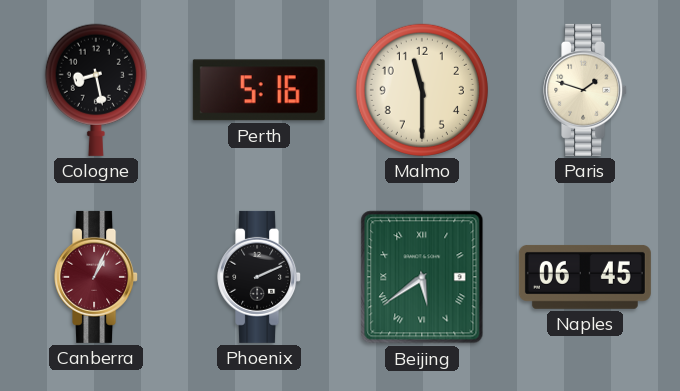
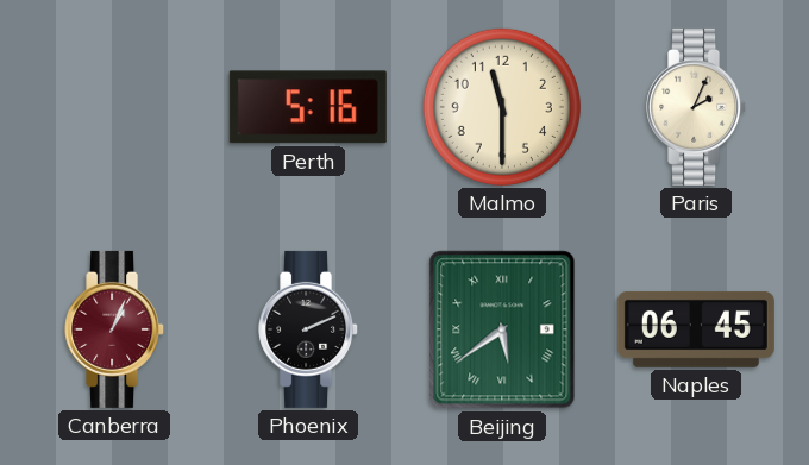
Cologne: 8:28 -> none (96, 90)
Paris: 1:48 -> 2:04 (697, 107)
